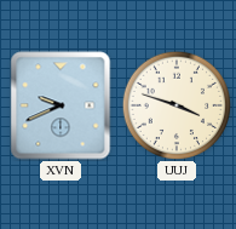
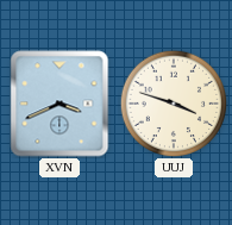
XVN: 9:41 -> 3:41 (59, 104)
